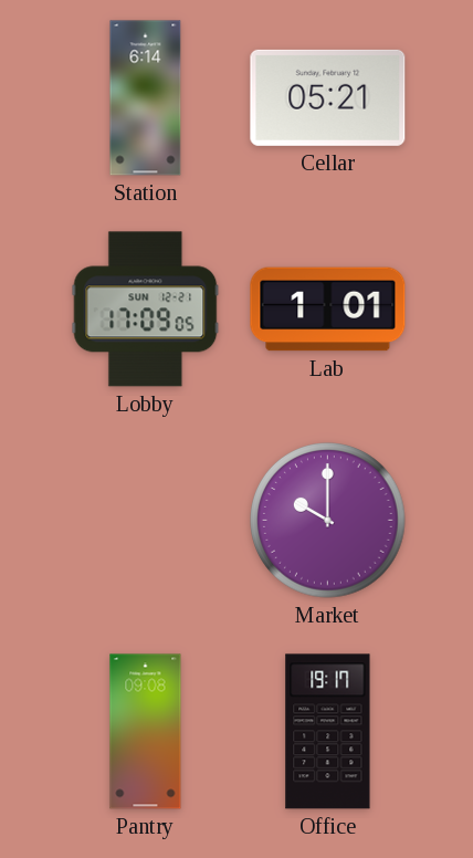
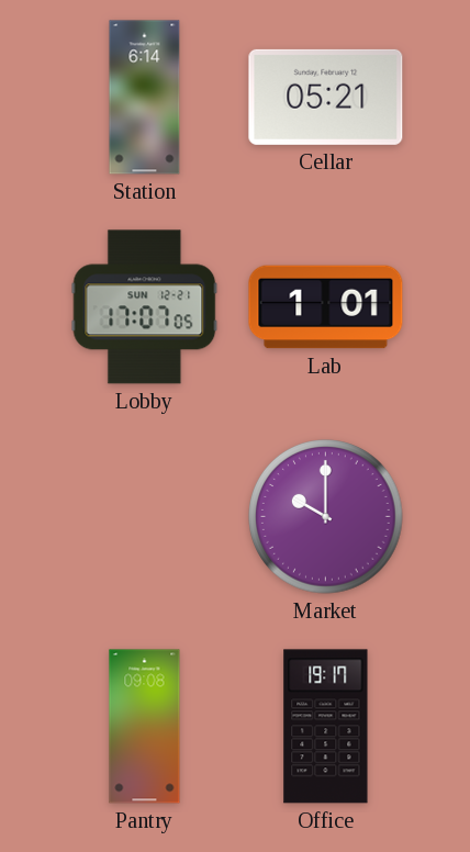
Lobby: 17:09 -> 17:07 (145, 307)
